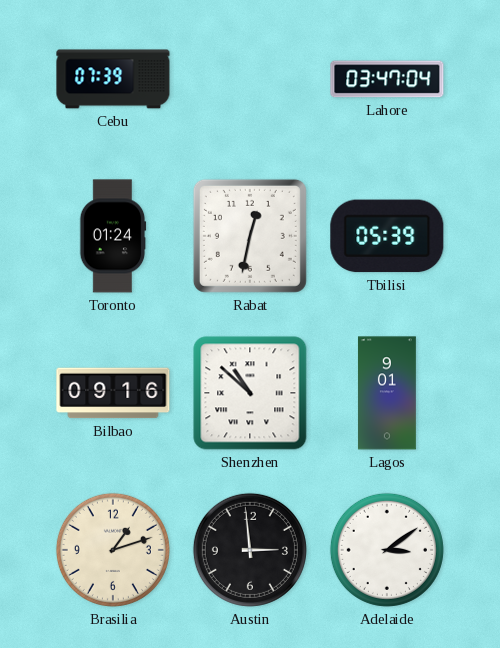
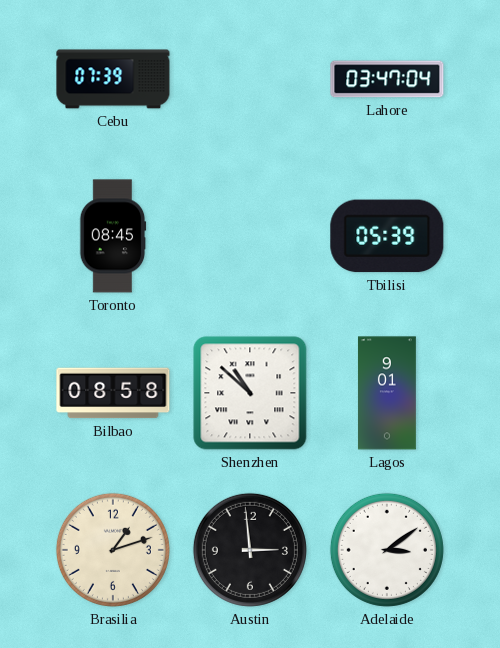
Toronto: 01:24 -> 08:45 (113, 236)
Rabat: 12:32 -> none (250, 236)
Bilbao: 09:16 -> 08:58 (113, 393)
